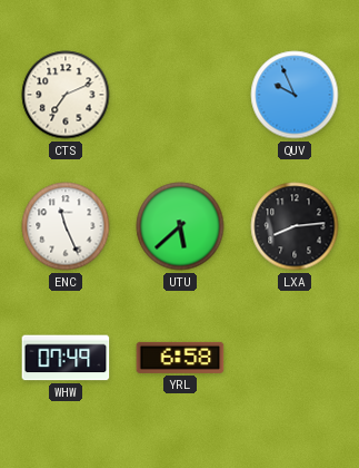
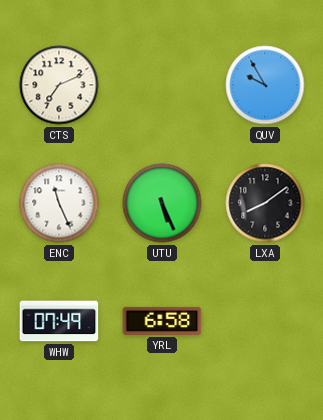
QUV: 9:56 -> 9:55 (265, 85)
UTU: 5:38 -> 5:26 (162, 203)
LXA: 8:14 -> 8:09 (265, 203)
